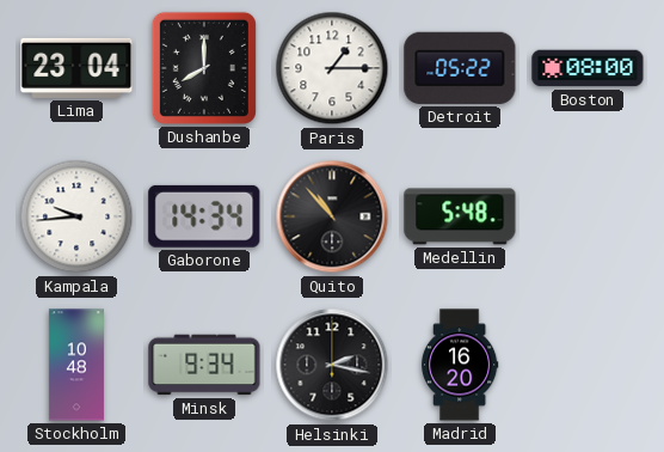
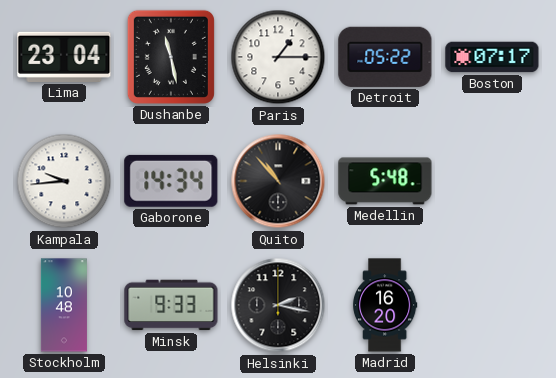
Dushanbe: 8:00 -> 11:28 (171, 57)
Boston: 08:00 -> 07:17 (492, 57)
Minsk: 9:34 -> 9:33 (171, 305)
